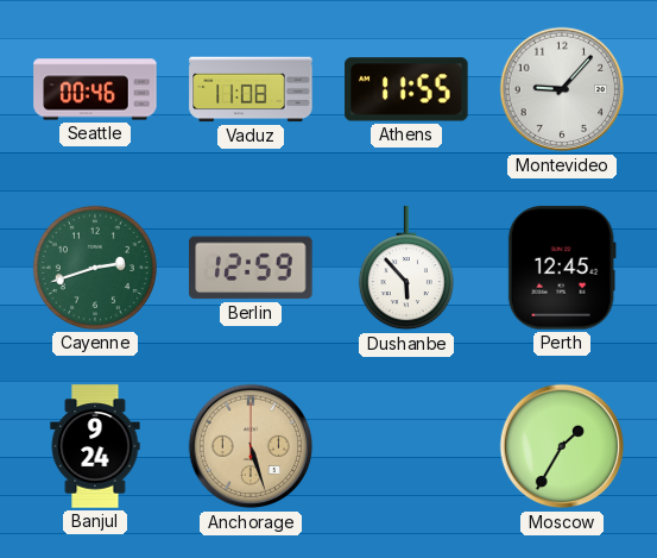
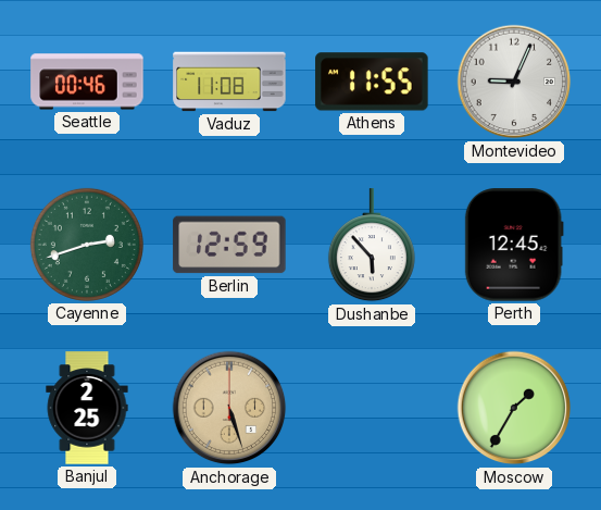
Montevideo: 9:07 -> 9:04 (514, 82)
Banjul: 9:24 -> 2:25 (87, 408)
